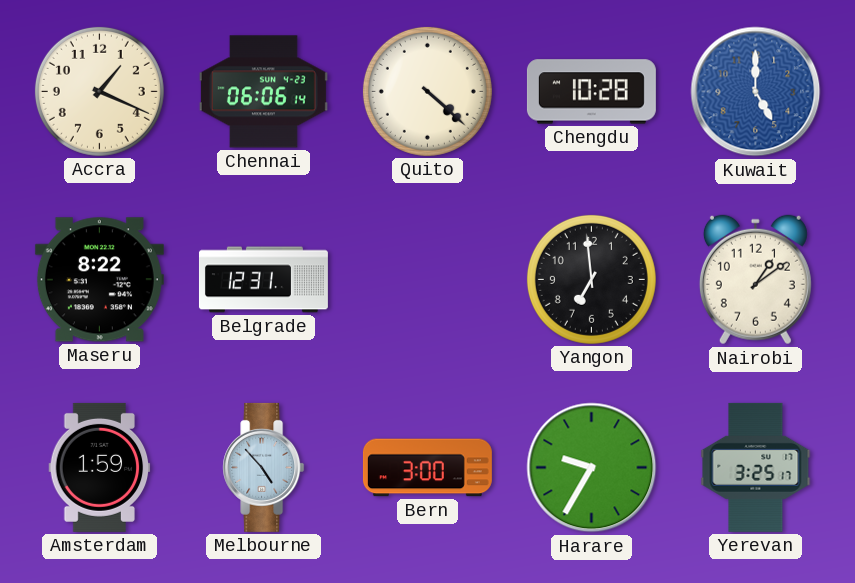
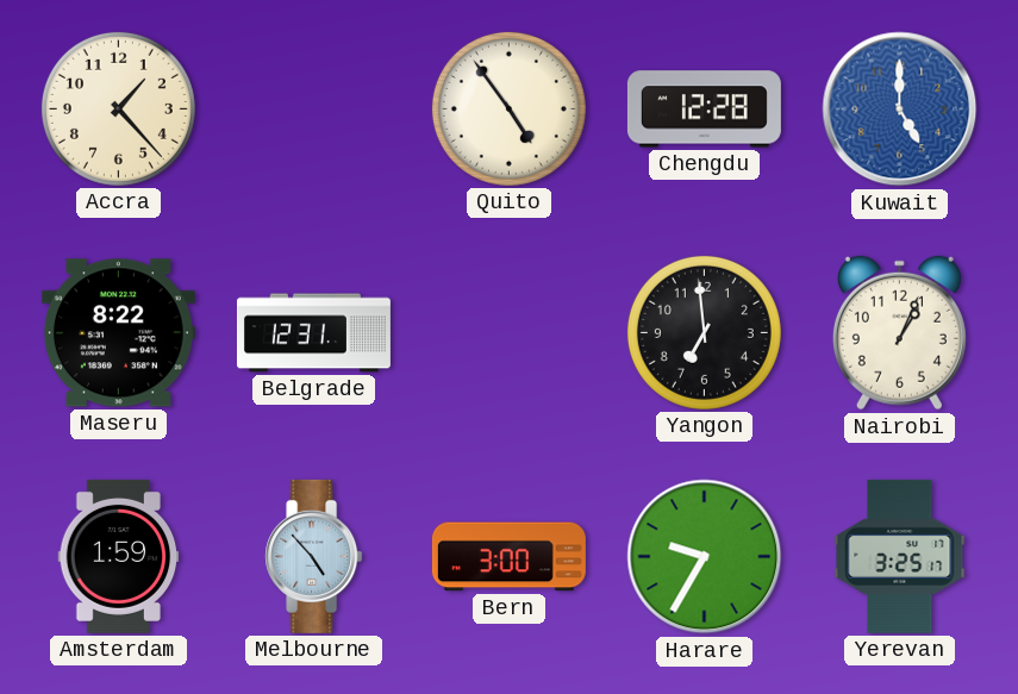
Accra: 1:19 -> 1:23 (118, 108)
Chennai: 06:06 -> none (263, 92)
Quito: 4:22 -> 4:54 (508, 108)
Chengdu: 10:28 -> 12:28 (704, 110)
Nairobi: 1:09 -> 1:04 (899, 333)
